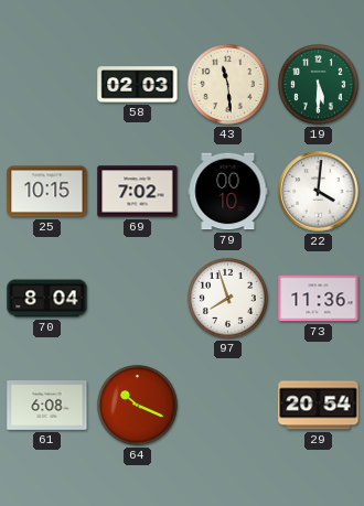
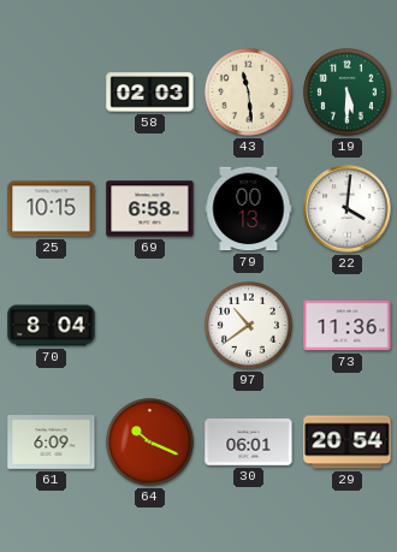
69: 7:02 -> 6:58 (150, 209)
79: 00:10 -> 00:13 (249, 209)
97: 7:57 -> 10:39 (248, 325)
61: 6:08 -> 6:09 (52, 443)
30: none -> 06:01 (249, 443)
